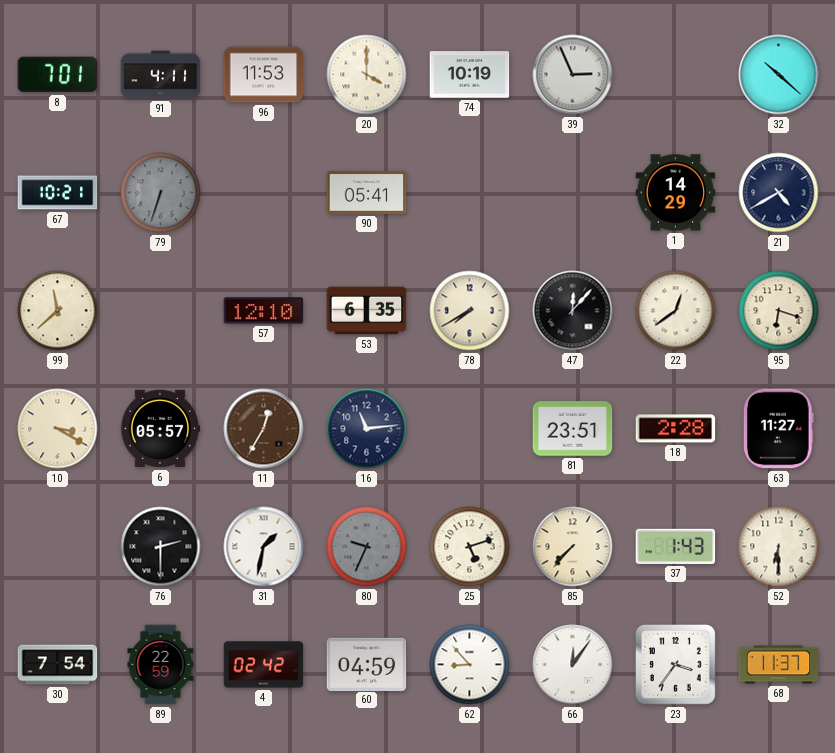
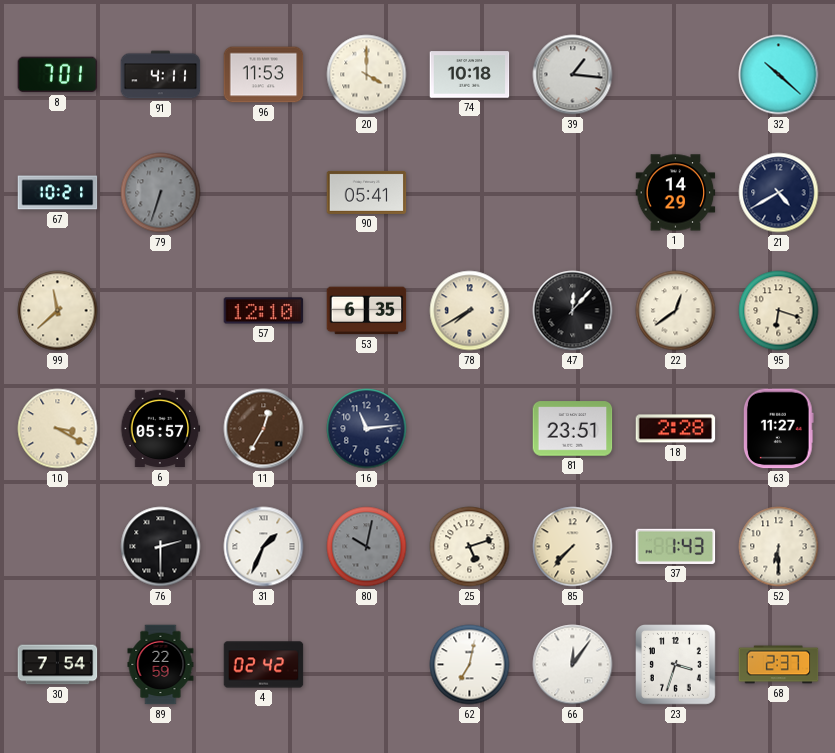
74: 10:19 -> 10:18 (470, 75)
39: 2:56 -> 1:16 (573, 75)
31: 1:32 -> 1:34 (264, 547)
80: 9:34 -> 10:02 (367, 547)
60: 04:59 -> none (367, 664)
62: 8:53 -> 7:02 (470, 665)
23: 3:36 -> 3:33 (676, 665)
68: 11:37 -> 2:37 (779, 665)
